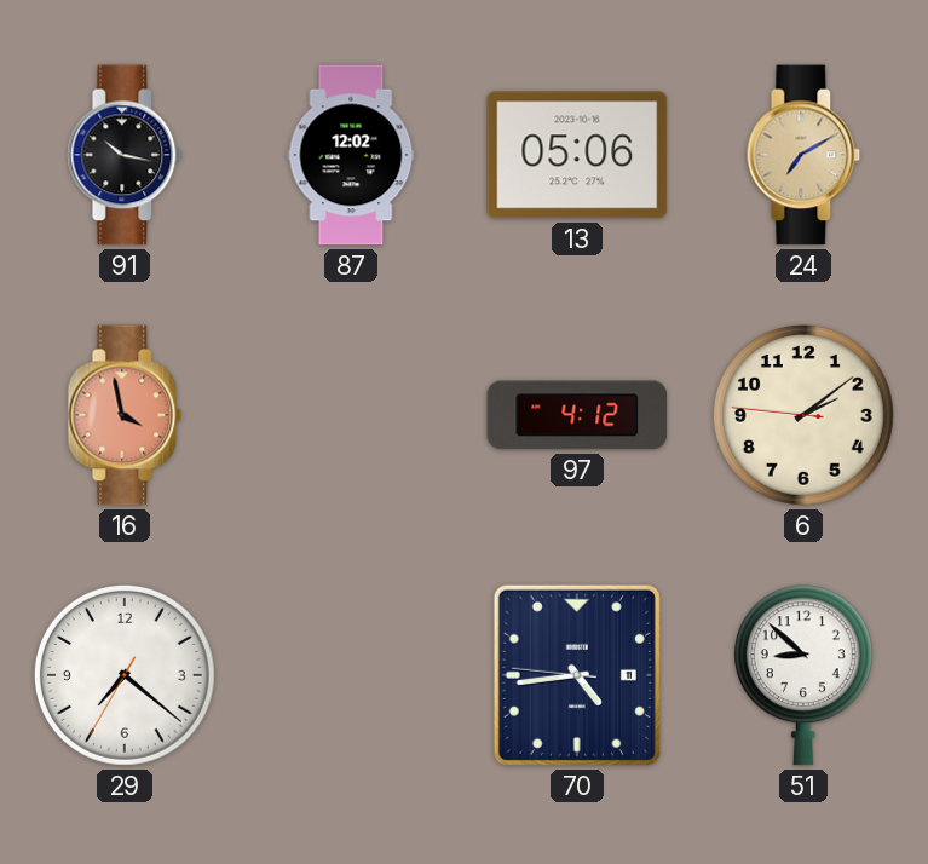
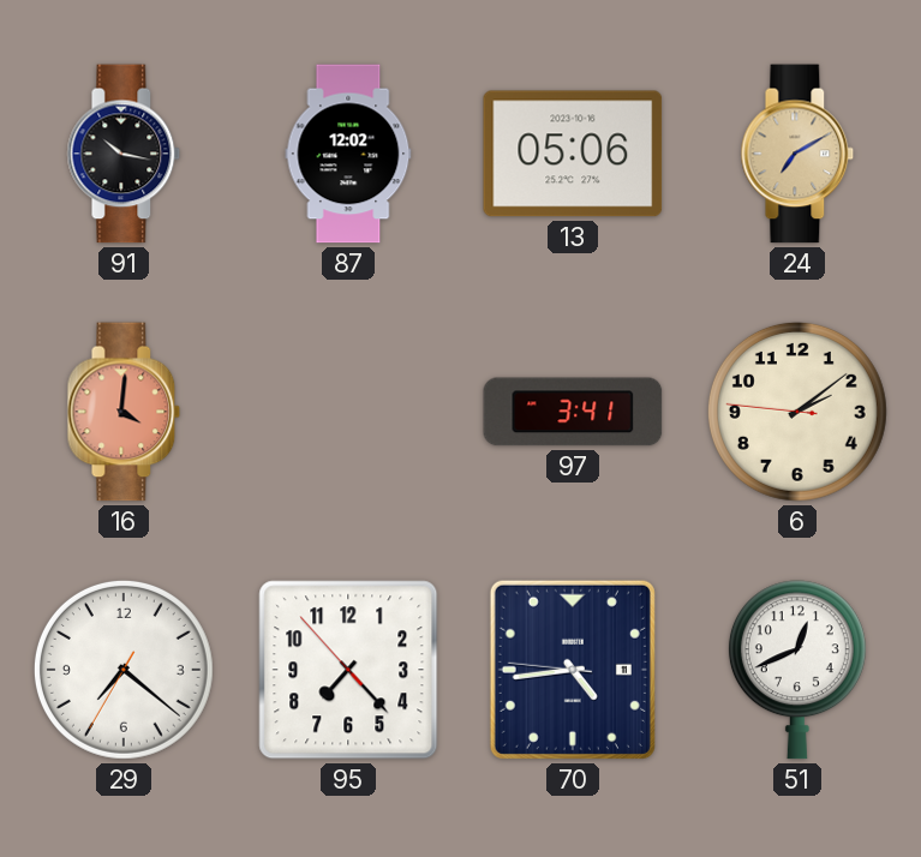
16: 3:58 -> 4:01 (124, 412)
97: 4:12 -> 3:41 (573, 412)
95: none -> 7:22 (348, 670)
51: 8:52 -> 12:41 (797, 670)
